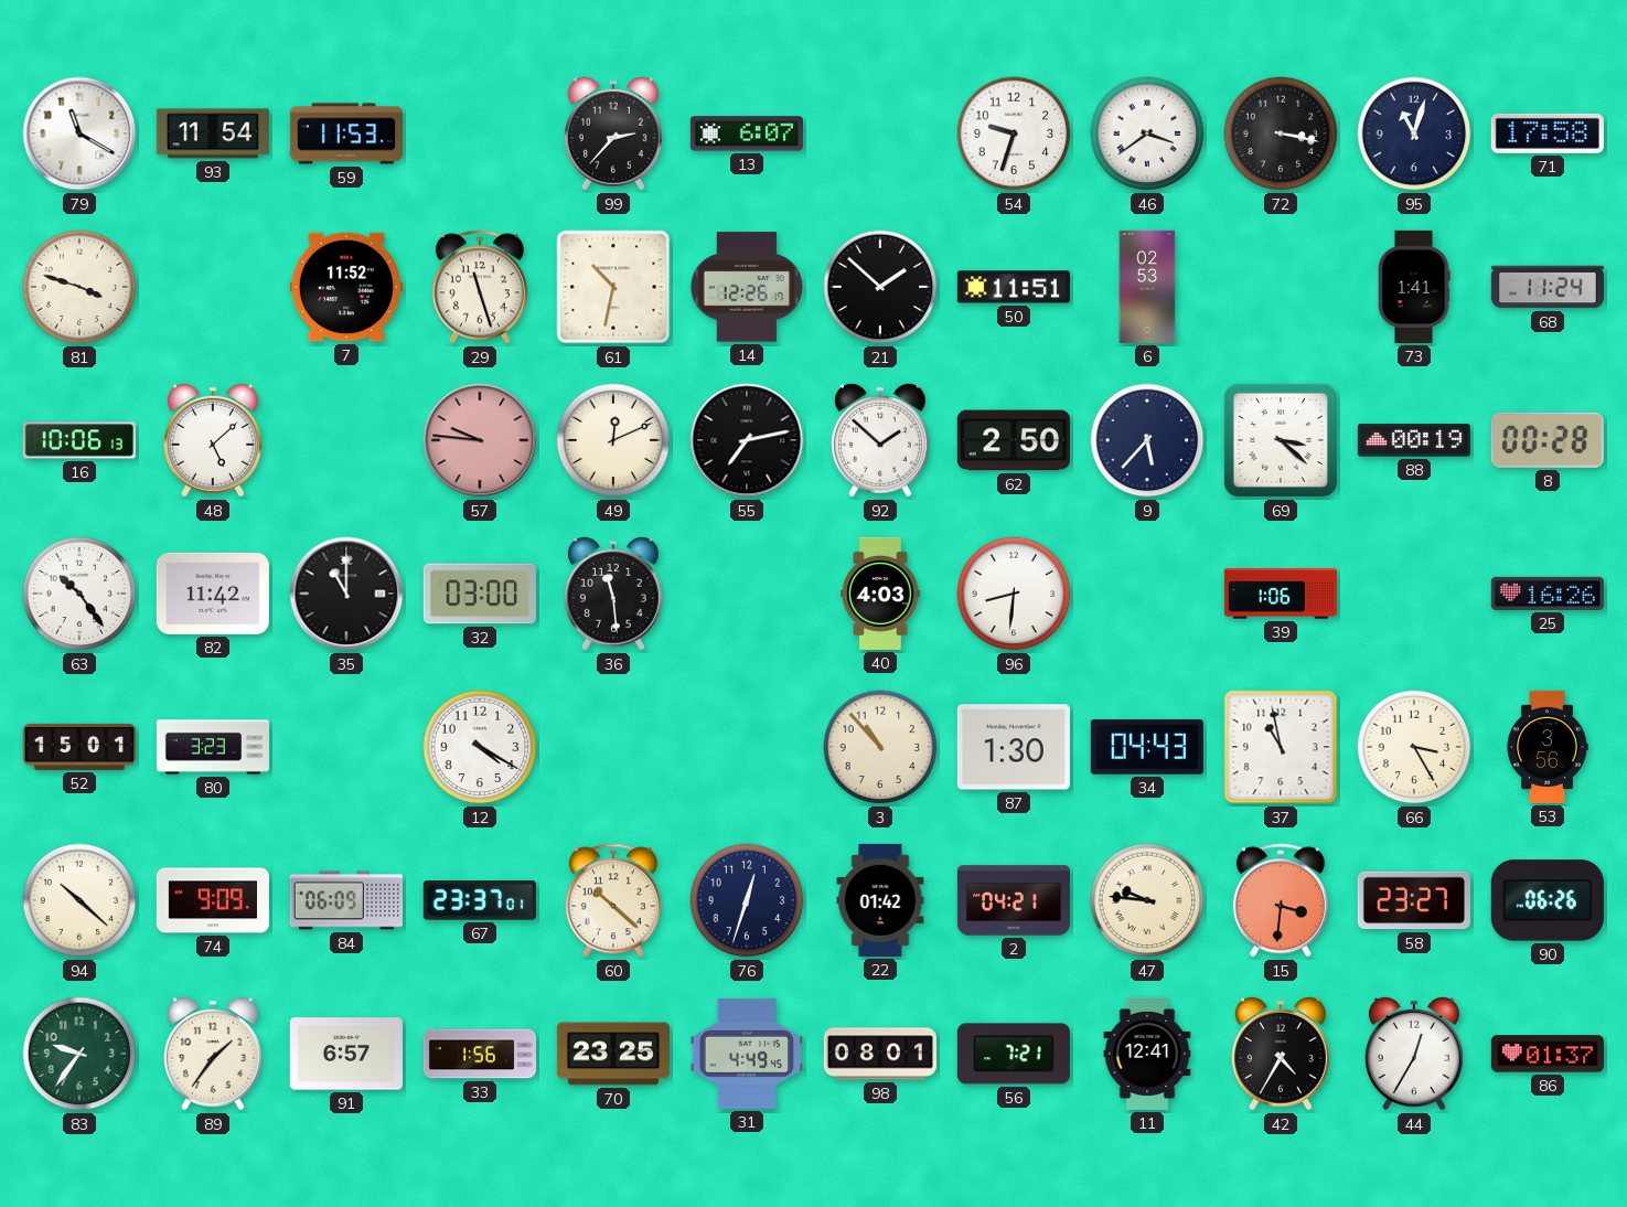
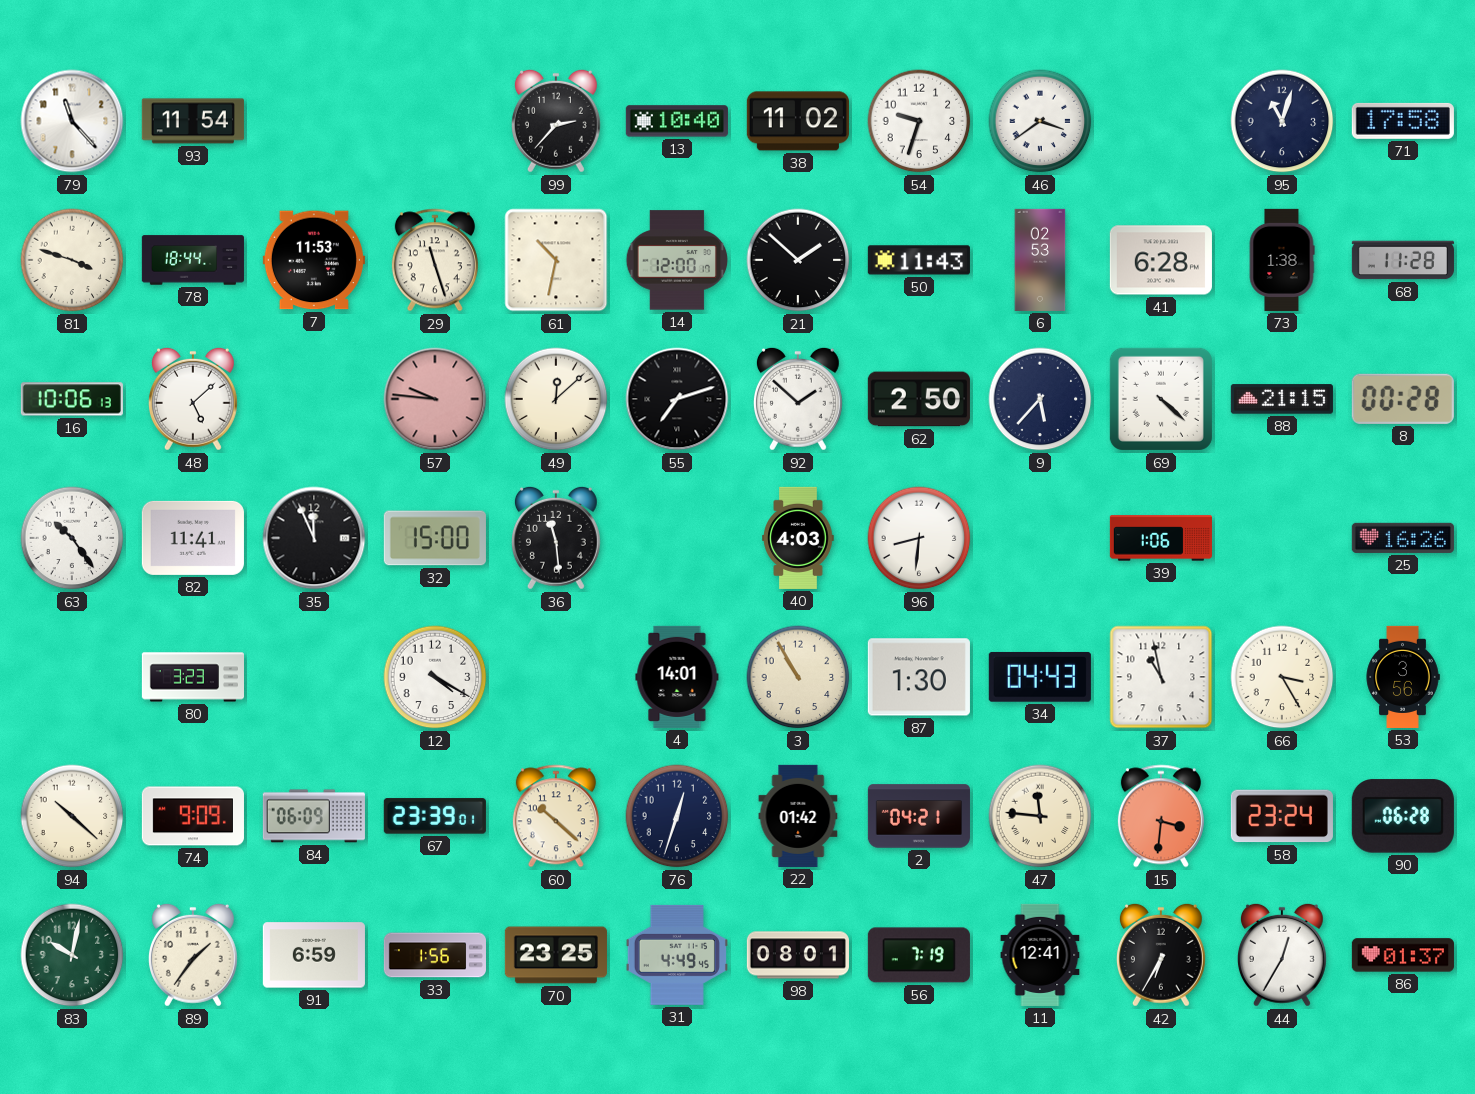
79: 11:20 -> 11:23 (72, 121)
59: 11:53 -> none (346, 133)
13: 6:07 -> 10:40 (677, 121)
38: none -> 11:02 (798, 121)
72: 3:17 -> none (1281, 133)
78: none -> 18:44 (193, 260)
7: 11:52 -> 11:53 (314, 260)
14: 12:26 -> 12:00 (677, 260)
50: 11:51 -> 11:43 (919, 260)
41: none -> 6:28 (1161, 260)
73: 1:41 -> 1:38 (1282, 260)
68: 11:24 -> 11:28 (1403, 260)
49: 12:11 -> 12:08 (556, 399)
55: 7:13 -> 7:12 (677, 399)
69: 3:22 -> 4:22 (1161, 399)
88: 00:19 -> 21:15 (1282, 399)
82: 11:42 -> 11:41 (193, 538)
35: 11:00 -> 11:56 (314, 538)
32: 03:00 -> 15:00 (435, 538)
52: 15:01 -> none (79, 747)
4: none -> 14:01 (677, 677)
3: 10:53 -> 10:55 (798, 677)
67: 23:37 -> 23:39 (435, 816)
47: 9:46 -> 11:46 (1040, 816)
58: 23:27 -> 23:24 (1282, 816)
90: 06:26 -> 06:28 (1403, 816)
83: 9:36 -> 10:02 (72, 955)
91: 6:57 -> 6:59 (314, 955)
56: 7:21 -> 7:19 (919, 955)
42: 4:35 -> 6:35 (1161, 955)
